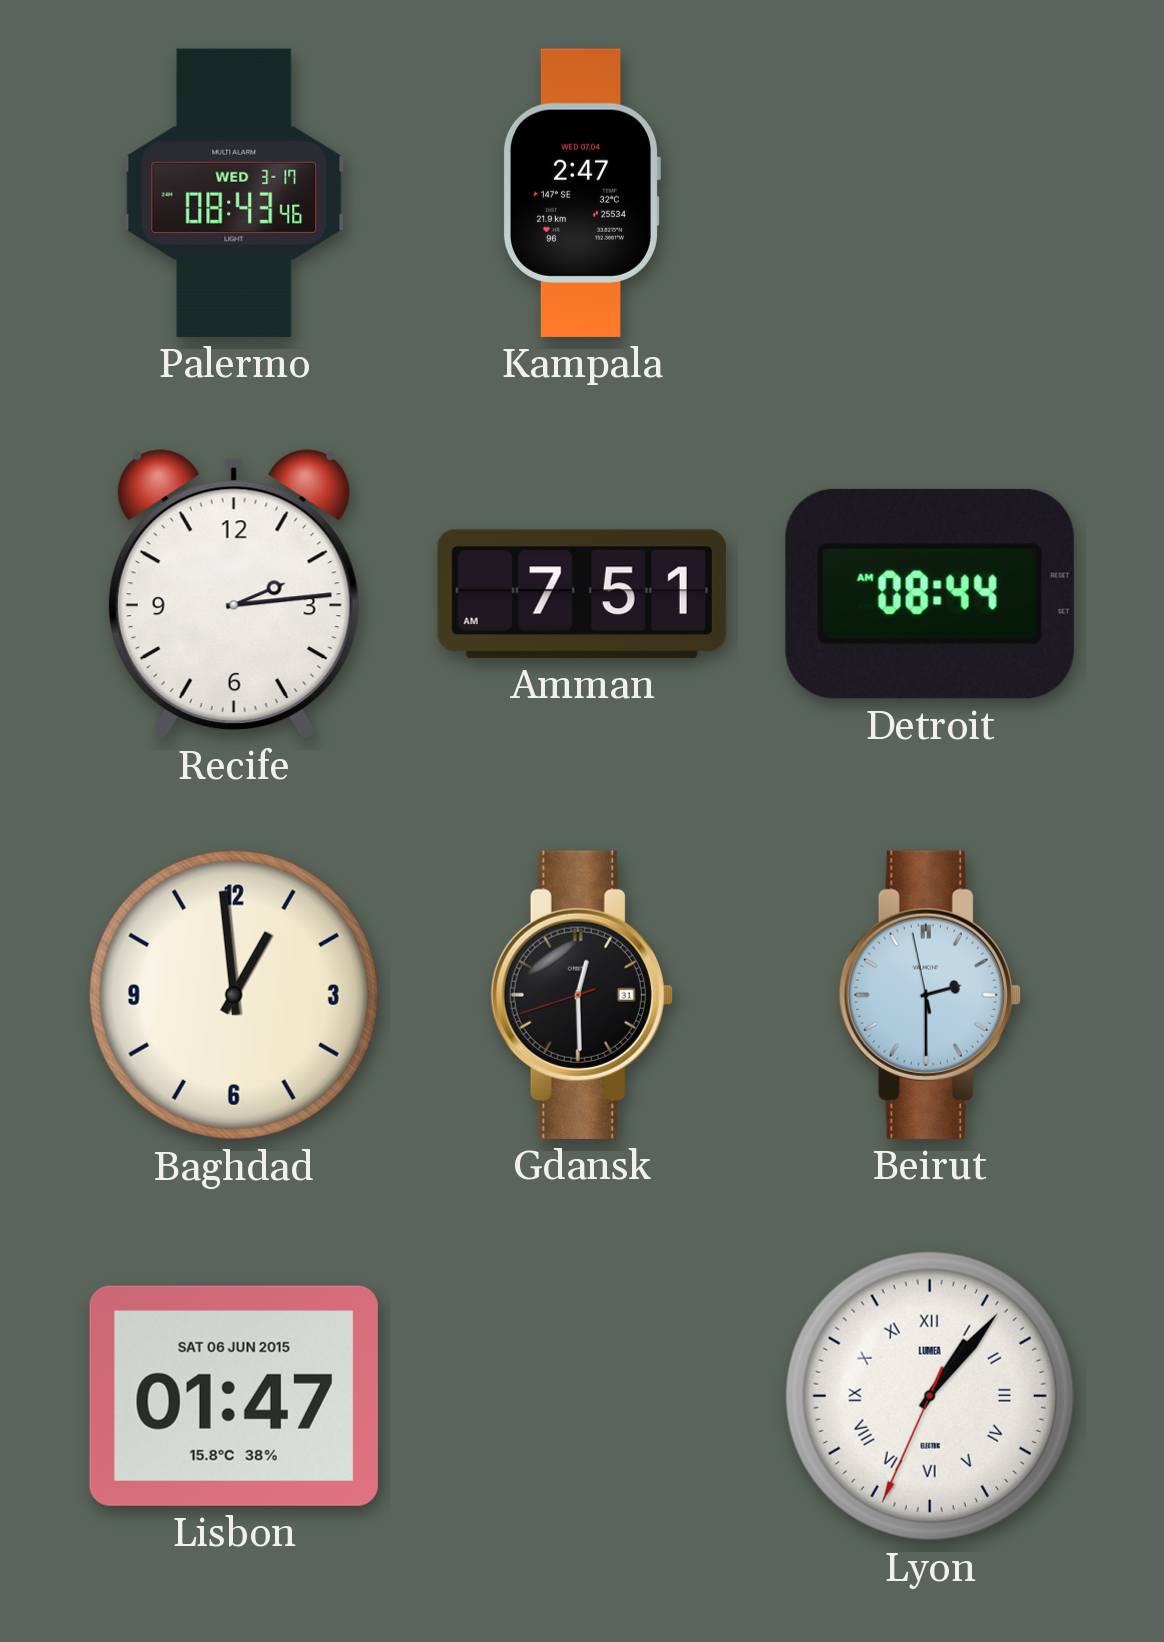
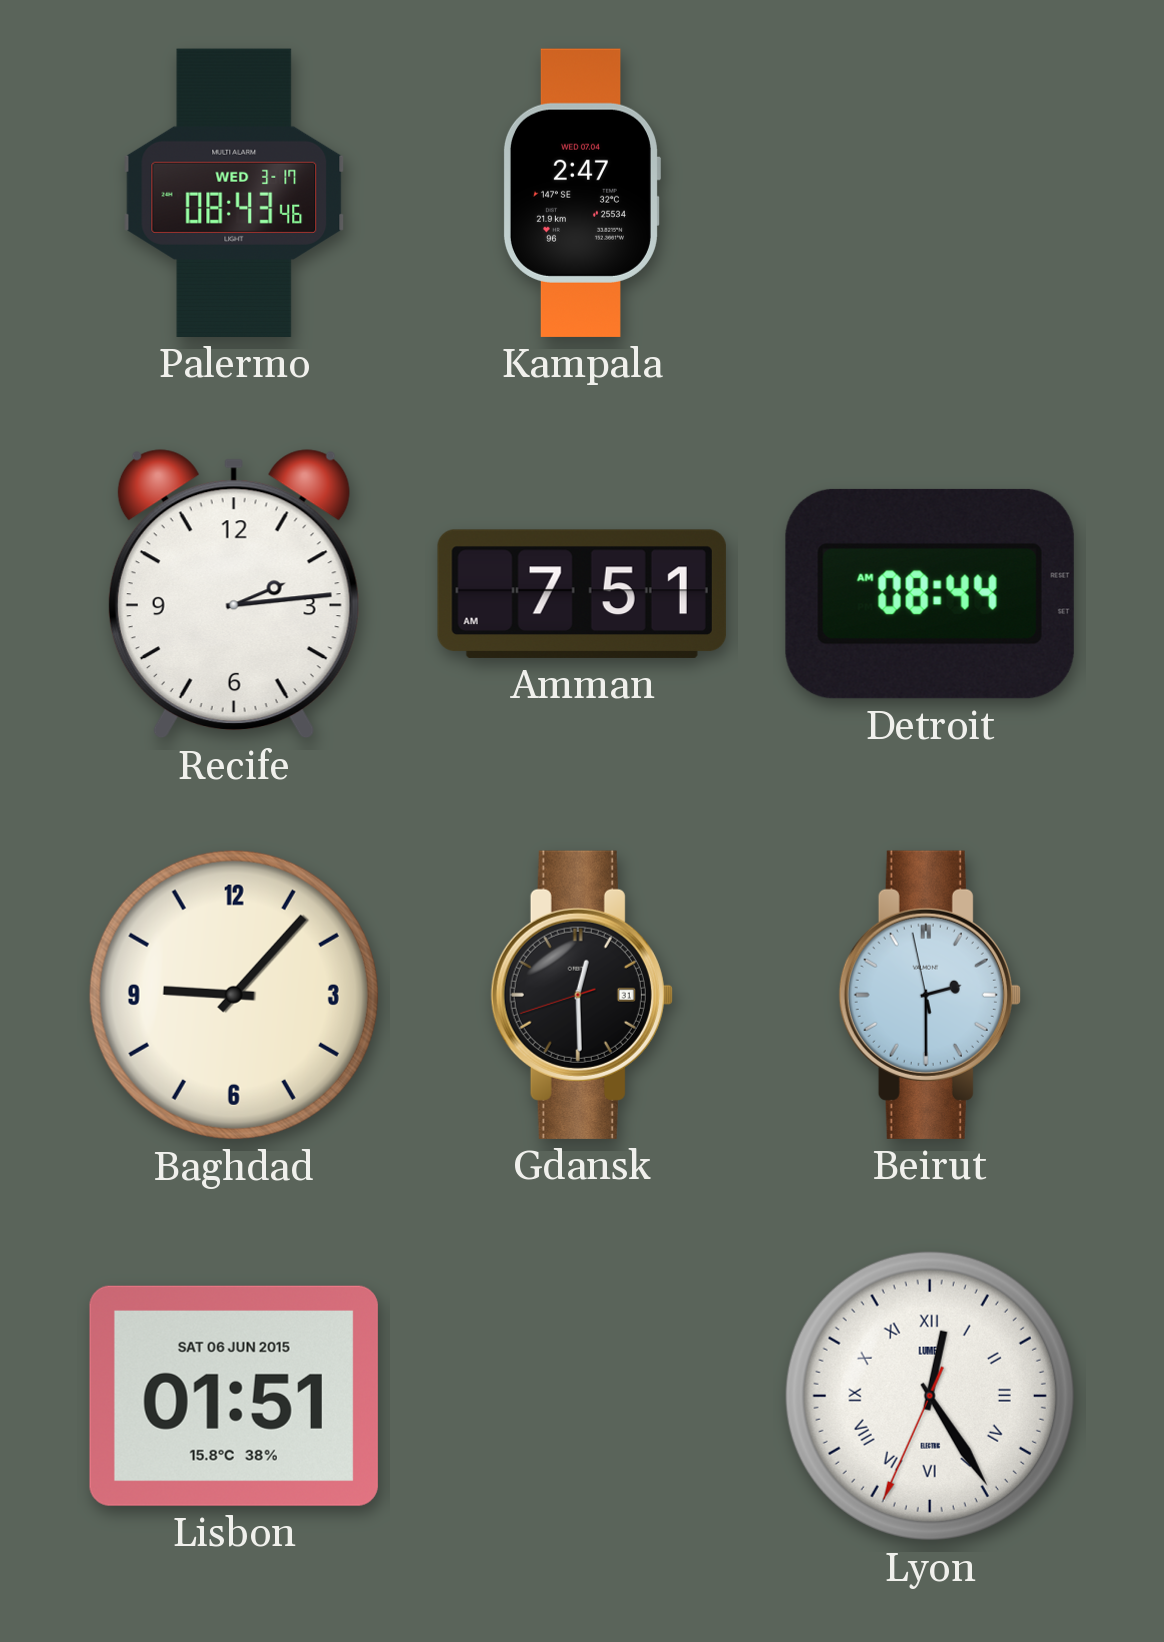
Baghdad: 12:59 -> 9:07 (234, 995)
Lisbon: 01:47 -> 01:51 (234, 1396)
Lyon: 1:06 -> 12:24 (930, 1396)
